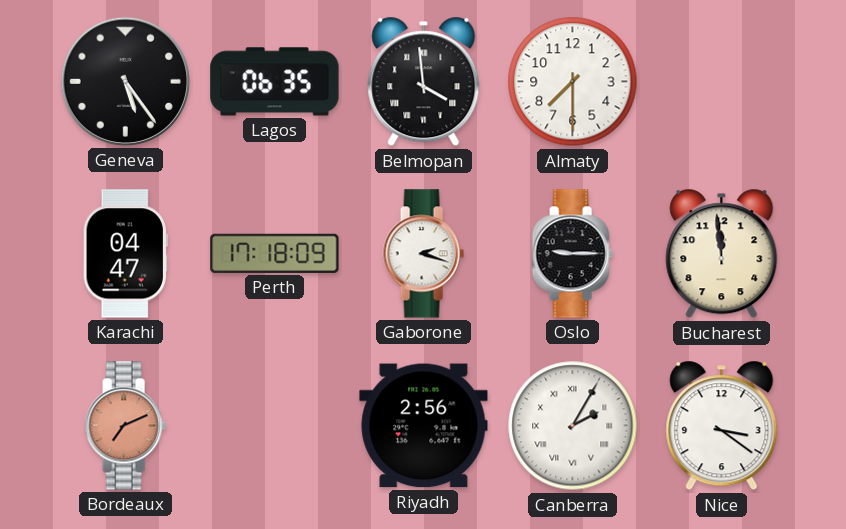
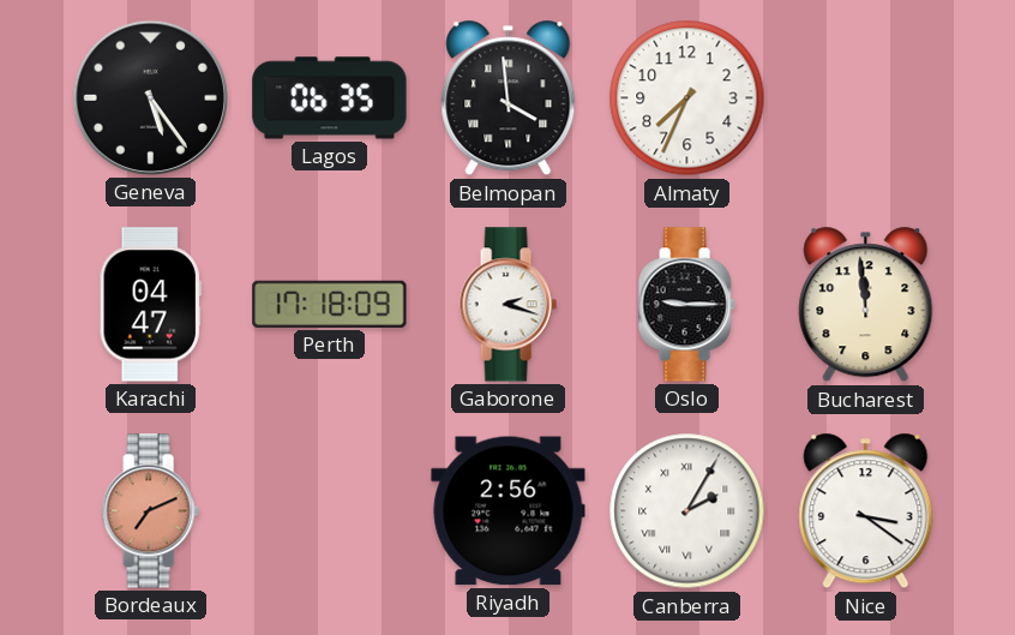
Almaty: 7:30 -> 7:34 (687, 98)
